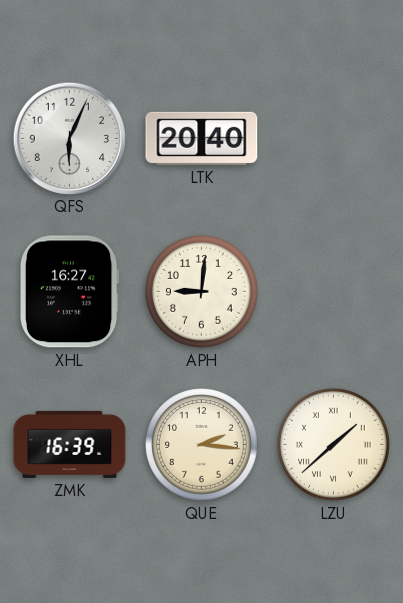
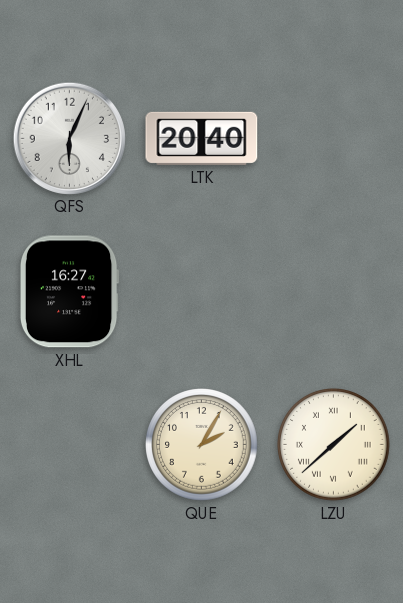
APH: 9:01 -> none (202, 292)
ZMK: 16:39 -> none (70, 444)
QUE: 2:16 -> 2:05 (202, 445)
